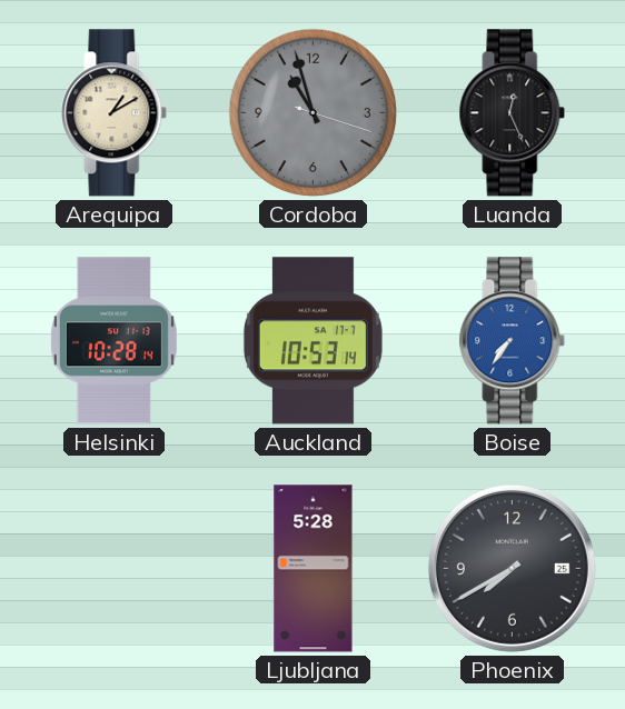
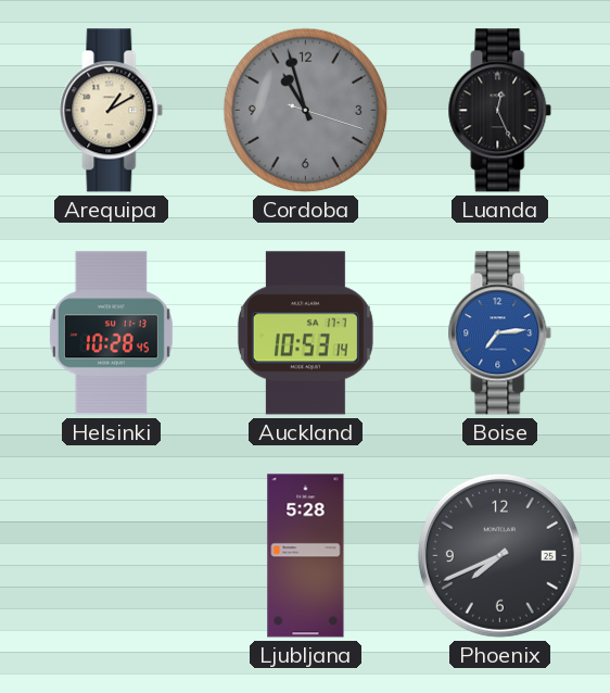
Helsinki: 10:28:14 -> 10:28:45 (111, 333)
Boise: 7:36 -> 7:14 (500, 333)
Phoenix: 7:40 -> 7:41 (499, 555)
